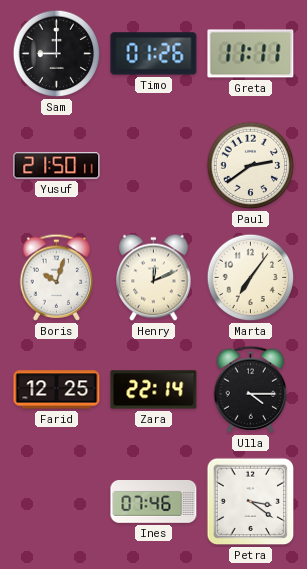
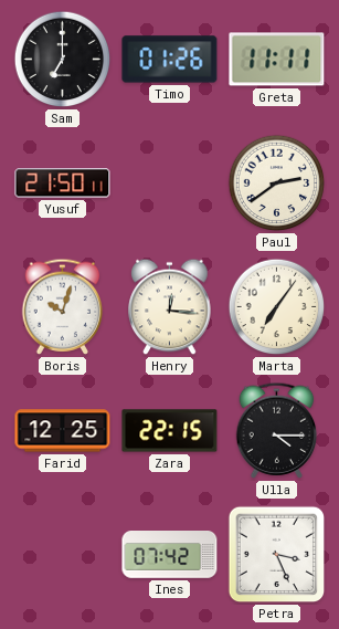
Sam: 9:00 -> 7:00 (63, 60)
Henry: 12:11 -> 12:16 (170, 307)
Zara: 22:14 -> 22:15 (170, 431)
Ines: 07:46 -> 07:42 (170, 555)
Petra: 3:21 -> 3:26 (277, 555)
